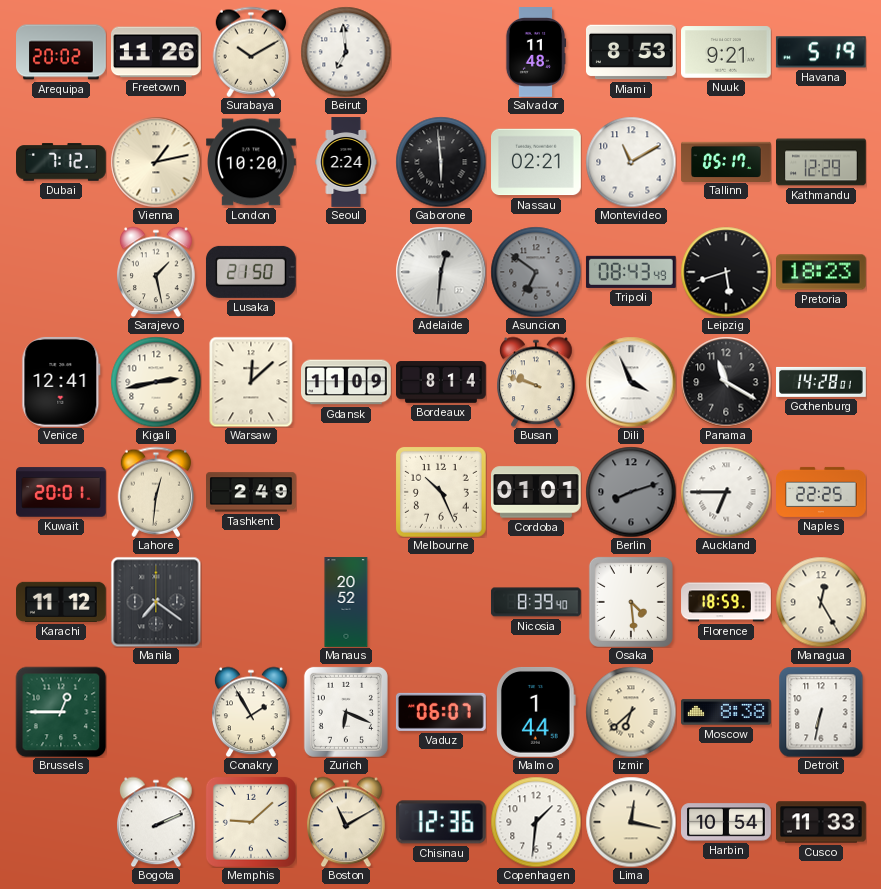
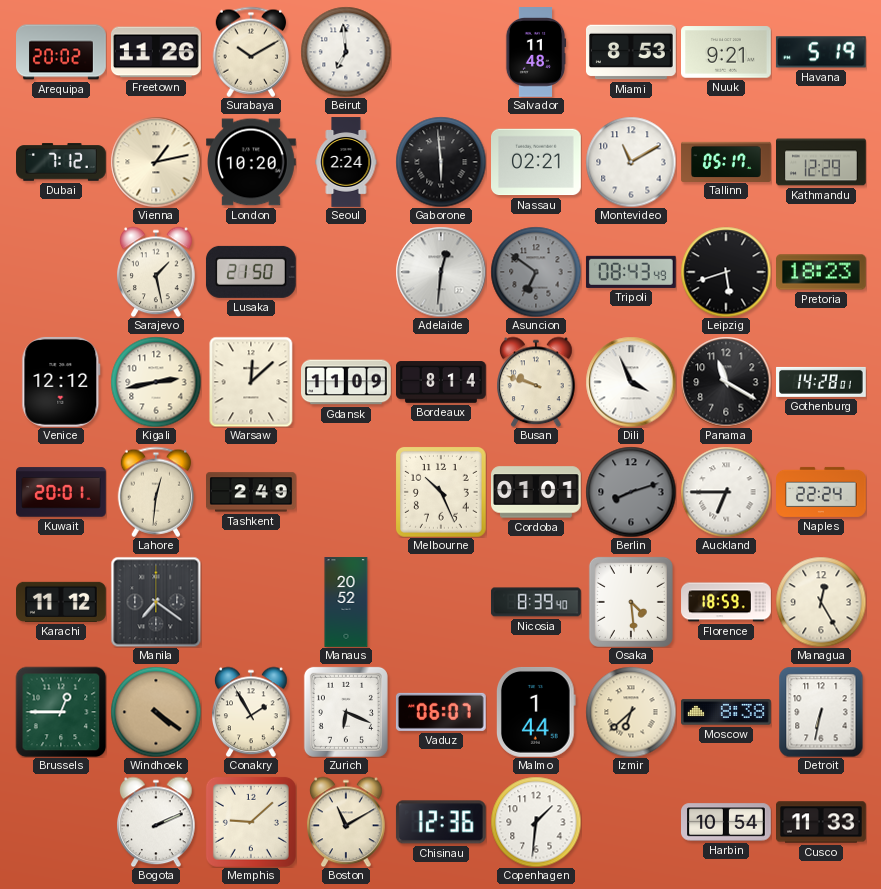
Venice: 12:41 -> 12:12 (61, 382)
Naples: 22:25 -> 22:24 (822, 492)
Windhoek: none -> 4:21 (156, 712)
Lima: 12:17 -> none (631, 822)
